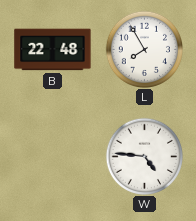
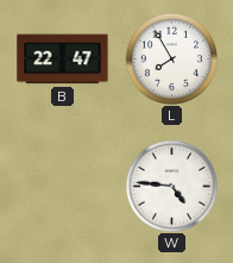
B: 22:48 -> 22:47 (63, 60)
